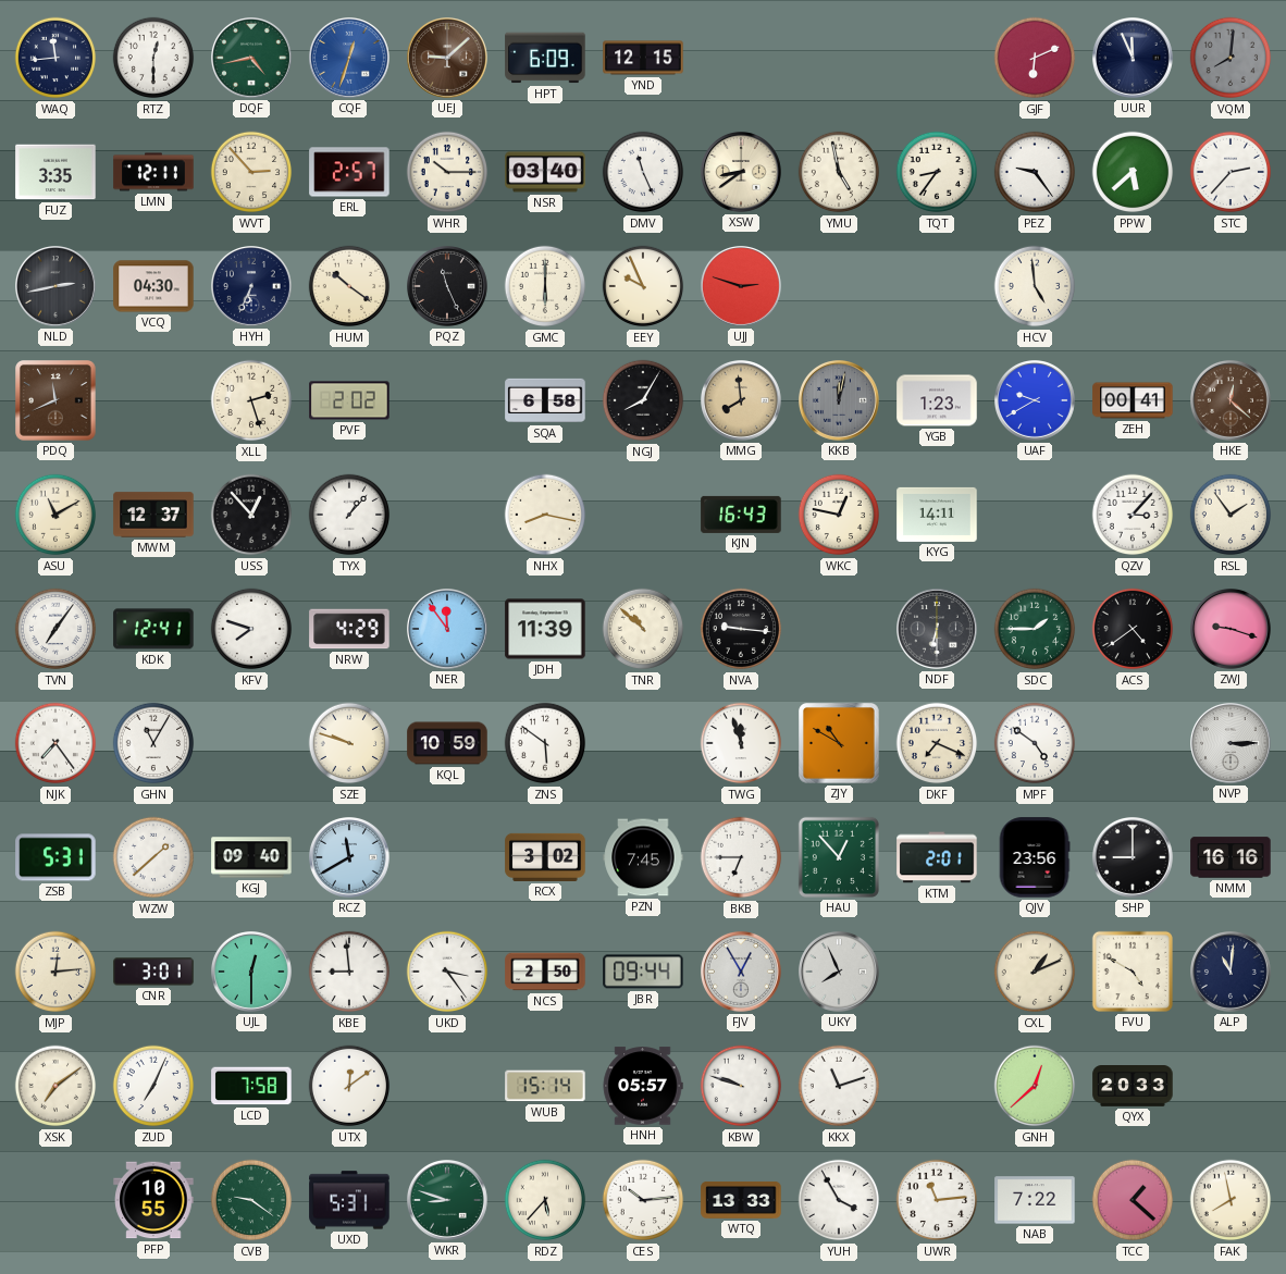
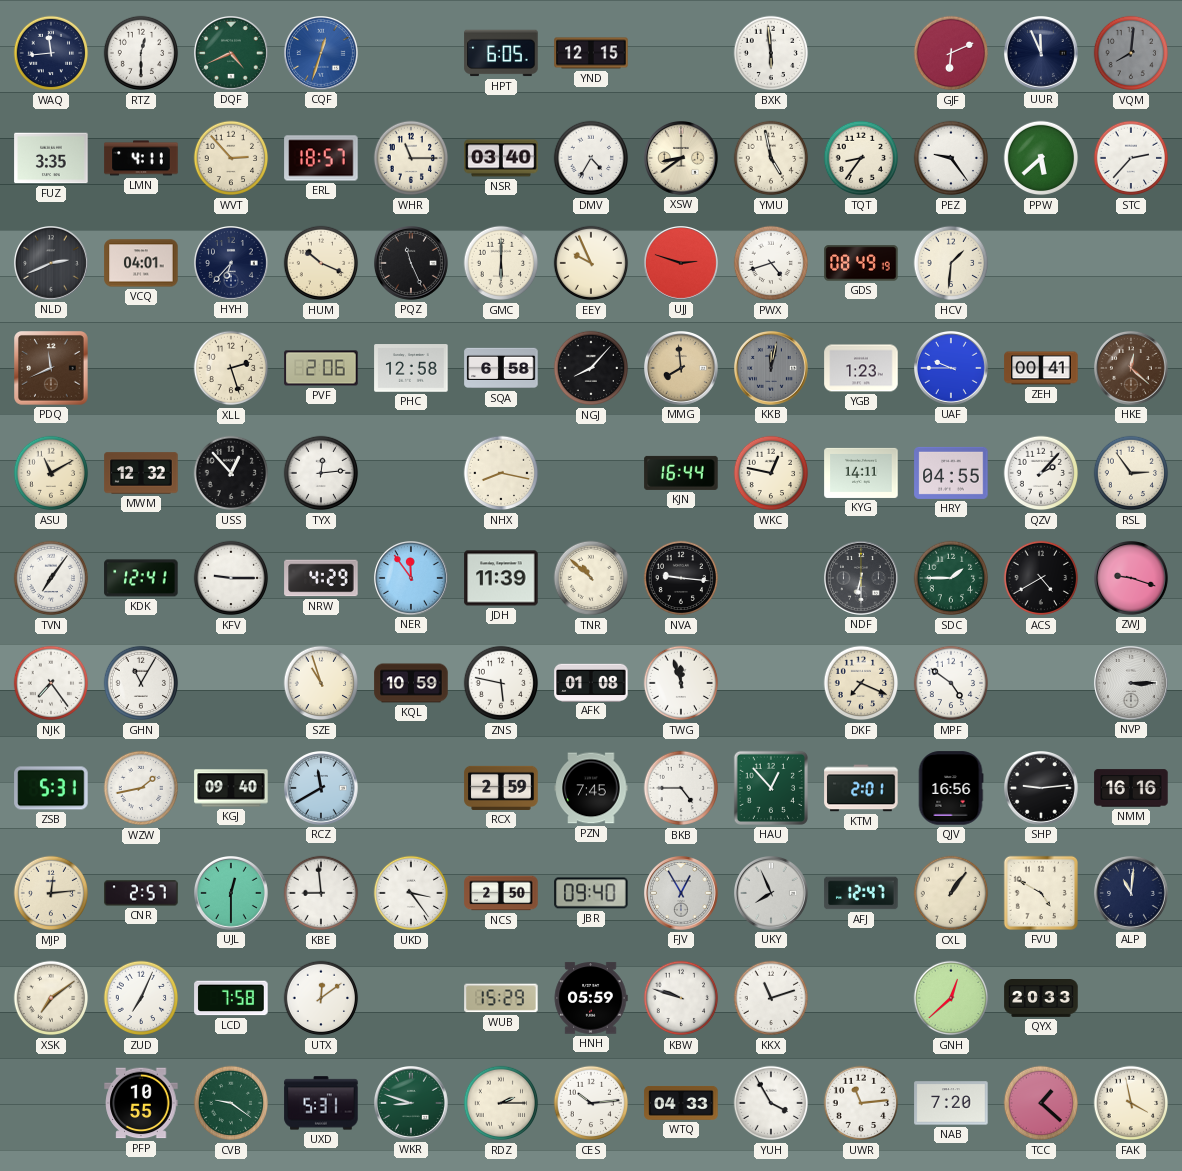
DQF: 4:43 -> 4:41 (232, 54)
UEJ: 9:08 -> none (448, 59)
HPT: 6:09 -> 6:05 (501, 53)
BXK: none -> 5:59 (771, 53)
LMN: 12:11 -> 4:11 (141, 158)
ERL: 2:57 -> 18:57 (321, 158)
WHR: 10:15 -> 11:15 (411, 158)
DMV: 11:26 -> 4:35 (591, 158)
NLD: 2:43 -> 2:41 (52, 264)
VCQ: 04:30 -> 04:01 (141, 263)
HYH: 6:34 -> 6:37 (232, 264)
HUM: 10:21 -> 10:19 (321, 263)
PWX: none -> 4:42 (771, 263)
GDS: none -> 08:49 (861, 263)
HCV: 4:59 -> 1:31 (951, 263)
PVF: 2:02 -> 2:06 (321, 368)
PHC: none -> 12:58 (411, 368)
NGJ: 8:05 -> 8:07 (591, 368)
UAF: 9:40 -> 9:45 (952, 369)
MWM: 12:37 -> 12:32 (141, 473)
TYX: 1:07 -> 12:14 (321, 473)
KJN: 16:43 -> 16:44 (681, 473)
HRY: none -> 04:55 (951, 473)
QZV: 3:07 -> 2:07 (1041, 473)
RSL: 1:54 -> 2:54 (1131, 473)
KFV: 7:48 -> 9:15 (231, 578)
ACS: 4:39 -> 4:40 (1041, 578)
SZE: 9:48 -> 10:57 (321, 683)
ZNS: 5:51 -> 5:47 (501, 683)
AFK: none -> 01:08 (591, 682)
ZJY: 10:50 -> none (840, 744)
WZW: 1:38 -> 1:43 (141, 788)
RCX: 3:02 -> 2:59 (501, 788)
BKB: 6:45 -> 4:45 (681, 788)
QJV: 23:56 -> 16:56 (951, 788)
SHP: 9:00 -> 9:14 (1042, 789)
CNR: 3:01 -> 2:57 (141, 893)
JBR: 09:44 -> 09:40 (591, 893)
AFJ: none -> 12:47 (861, 893)
CXL: 1:11 -> 1:06 (951, 893)
WUB: 15:14 -> 15:29 (501, 998)
HNH: 05:57 -> 05:59 (591, 998)
RDZ: 5:37 -> 2:15 (501, 1103)
WTQ: 13:33 -> 04:33 (681, 1103)
NAB: 7:22 -> 7:20 (951, 1103)
FAK: 7:58 -> 3:58 (1131, 1103)
